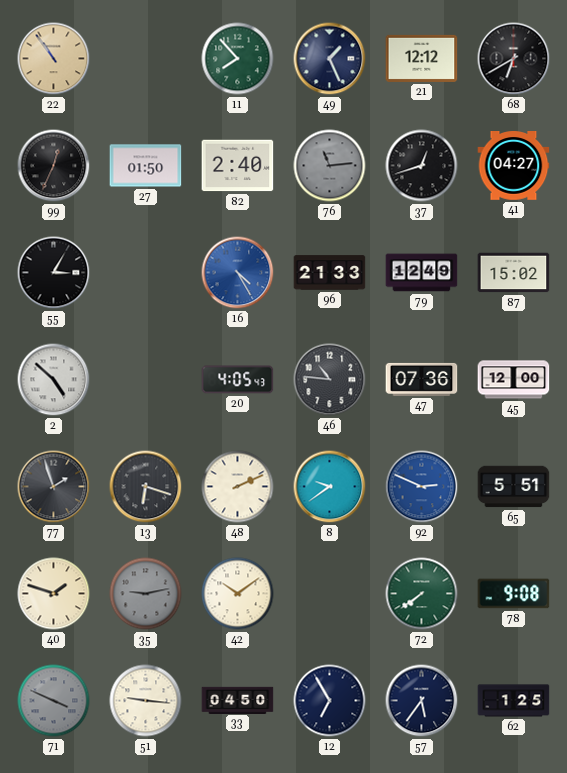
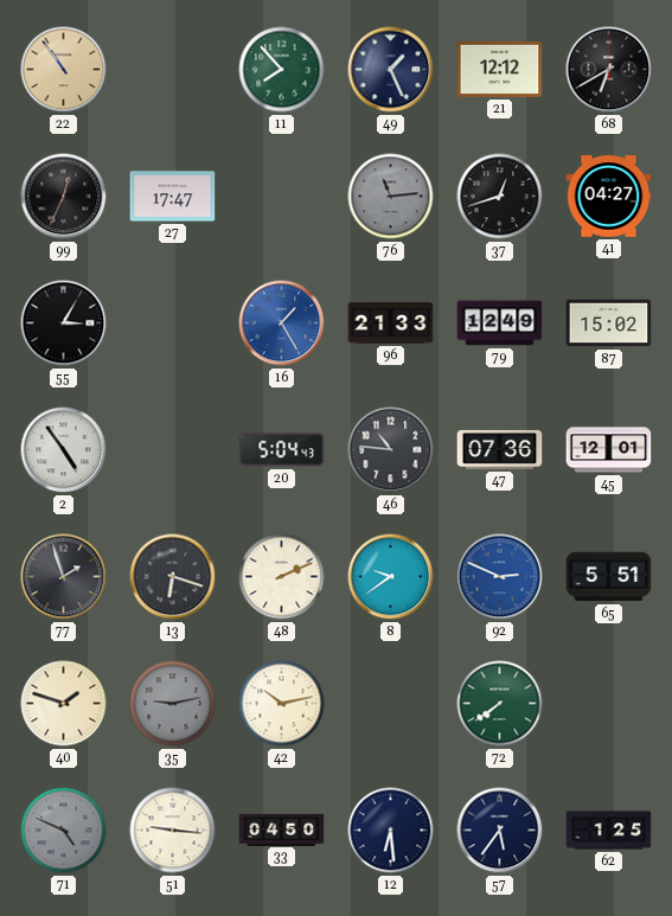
27: 01:50 -> 17:47 (173, 197)
82: 2:40 -> none (238, 166)
16: 4:25 -> 1:25 (282, 324)
2: 4:52 -> 4:54 (64, 450)
20: 4:05 -> 5:04 (282, 450)
45: 12:00 -> 12:01 (609, 450)
42: 10:09 -> 10:13 (282, 704)
78: 9:08 -> none (514, 594)
71: 3:49 -> 4:49 (64, 831)
12: 6:55 -> 6:29 (391, 831)
